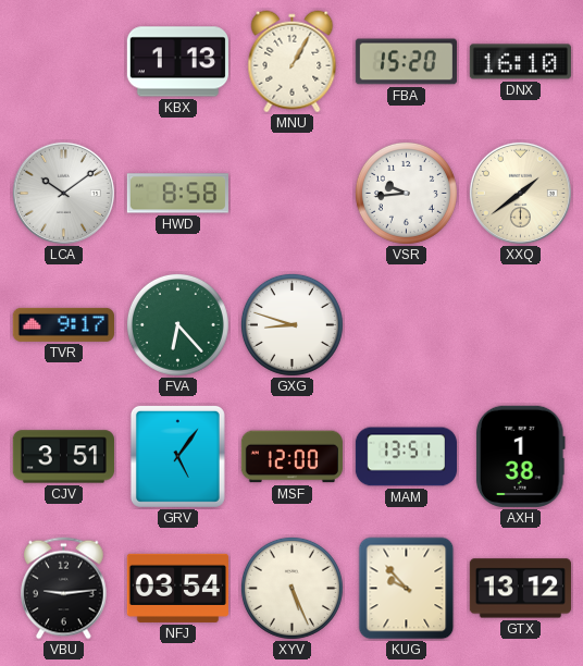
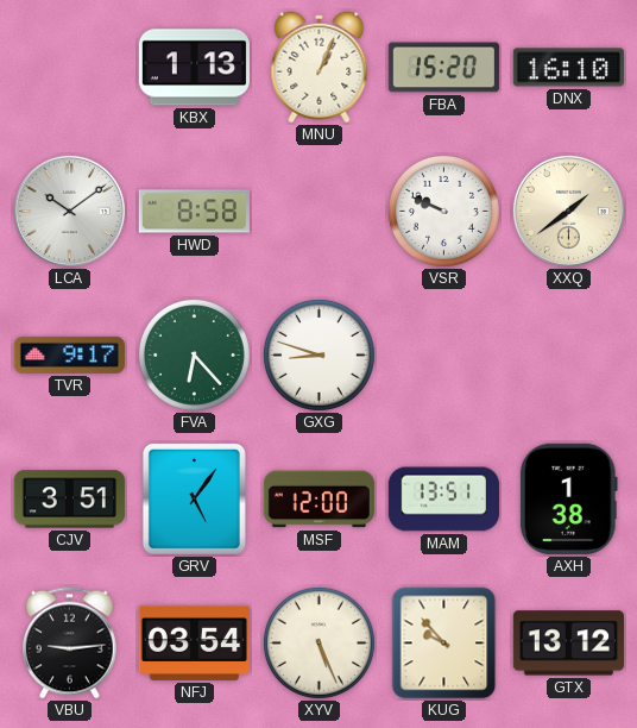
MNU: 1:05 -> 1:04 (320, 68)
VSR: 9:44 -> 9:49 (443, 211)
